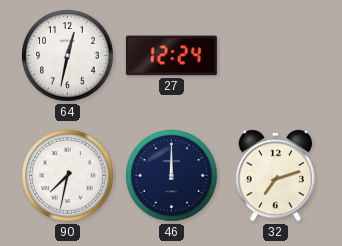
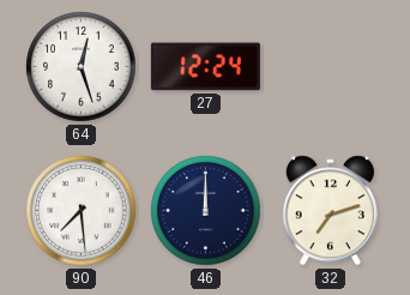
64: 12:32 -> 12:27 (82, 67)
90: 7:32 -> 7:29 (82, 211)
